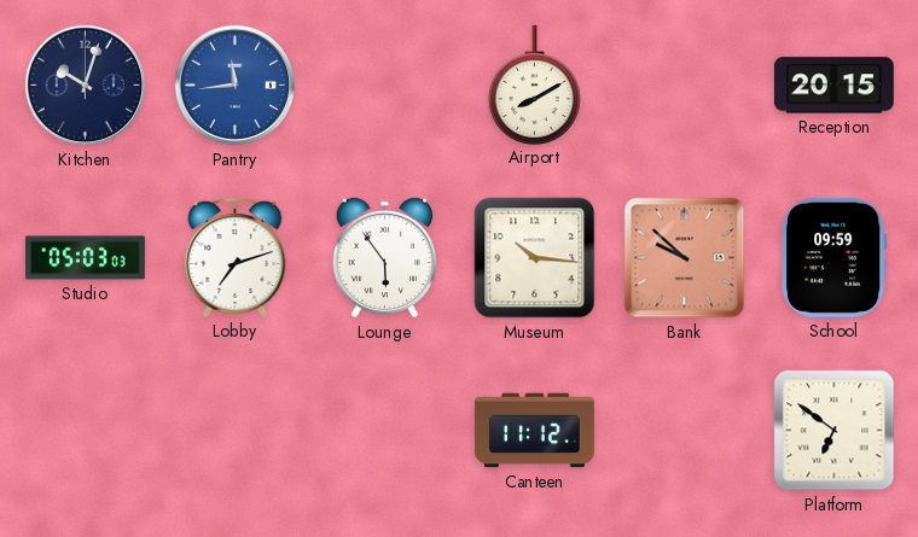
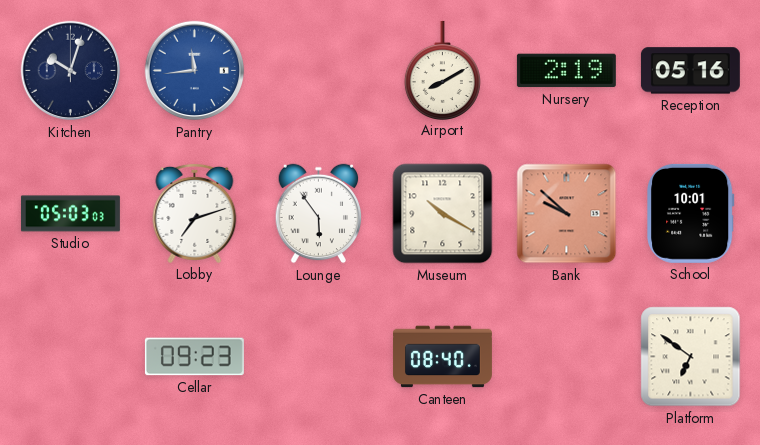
Nursery: none -> 2:19 (566, 71)
Reception: 20:15 -> 05:16 (690, 71)
Museum: 10:16 -> 10:20 (443, 214)
School: 09:59 -> 10:01 (691, 213)
Cellar: none -> 09:23 (194, 357)
Canteen: 11:12 -> 08:40 (442, 357)
